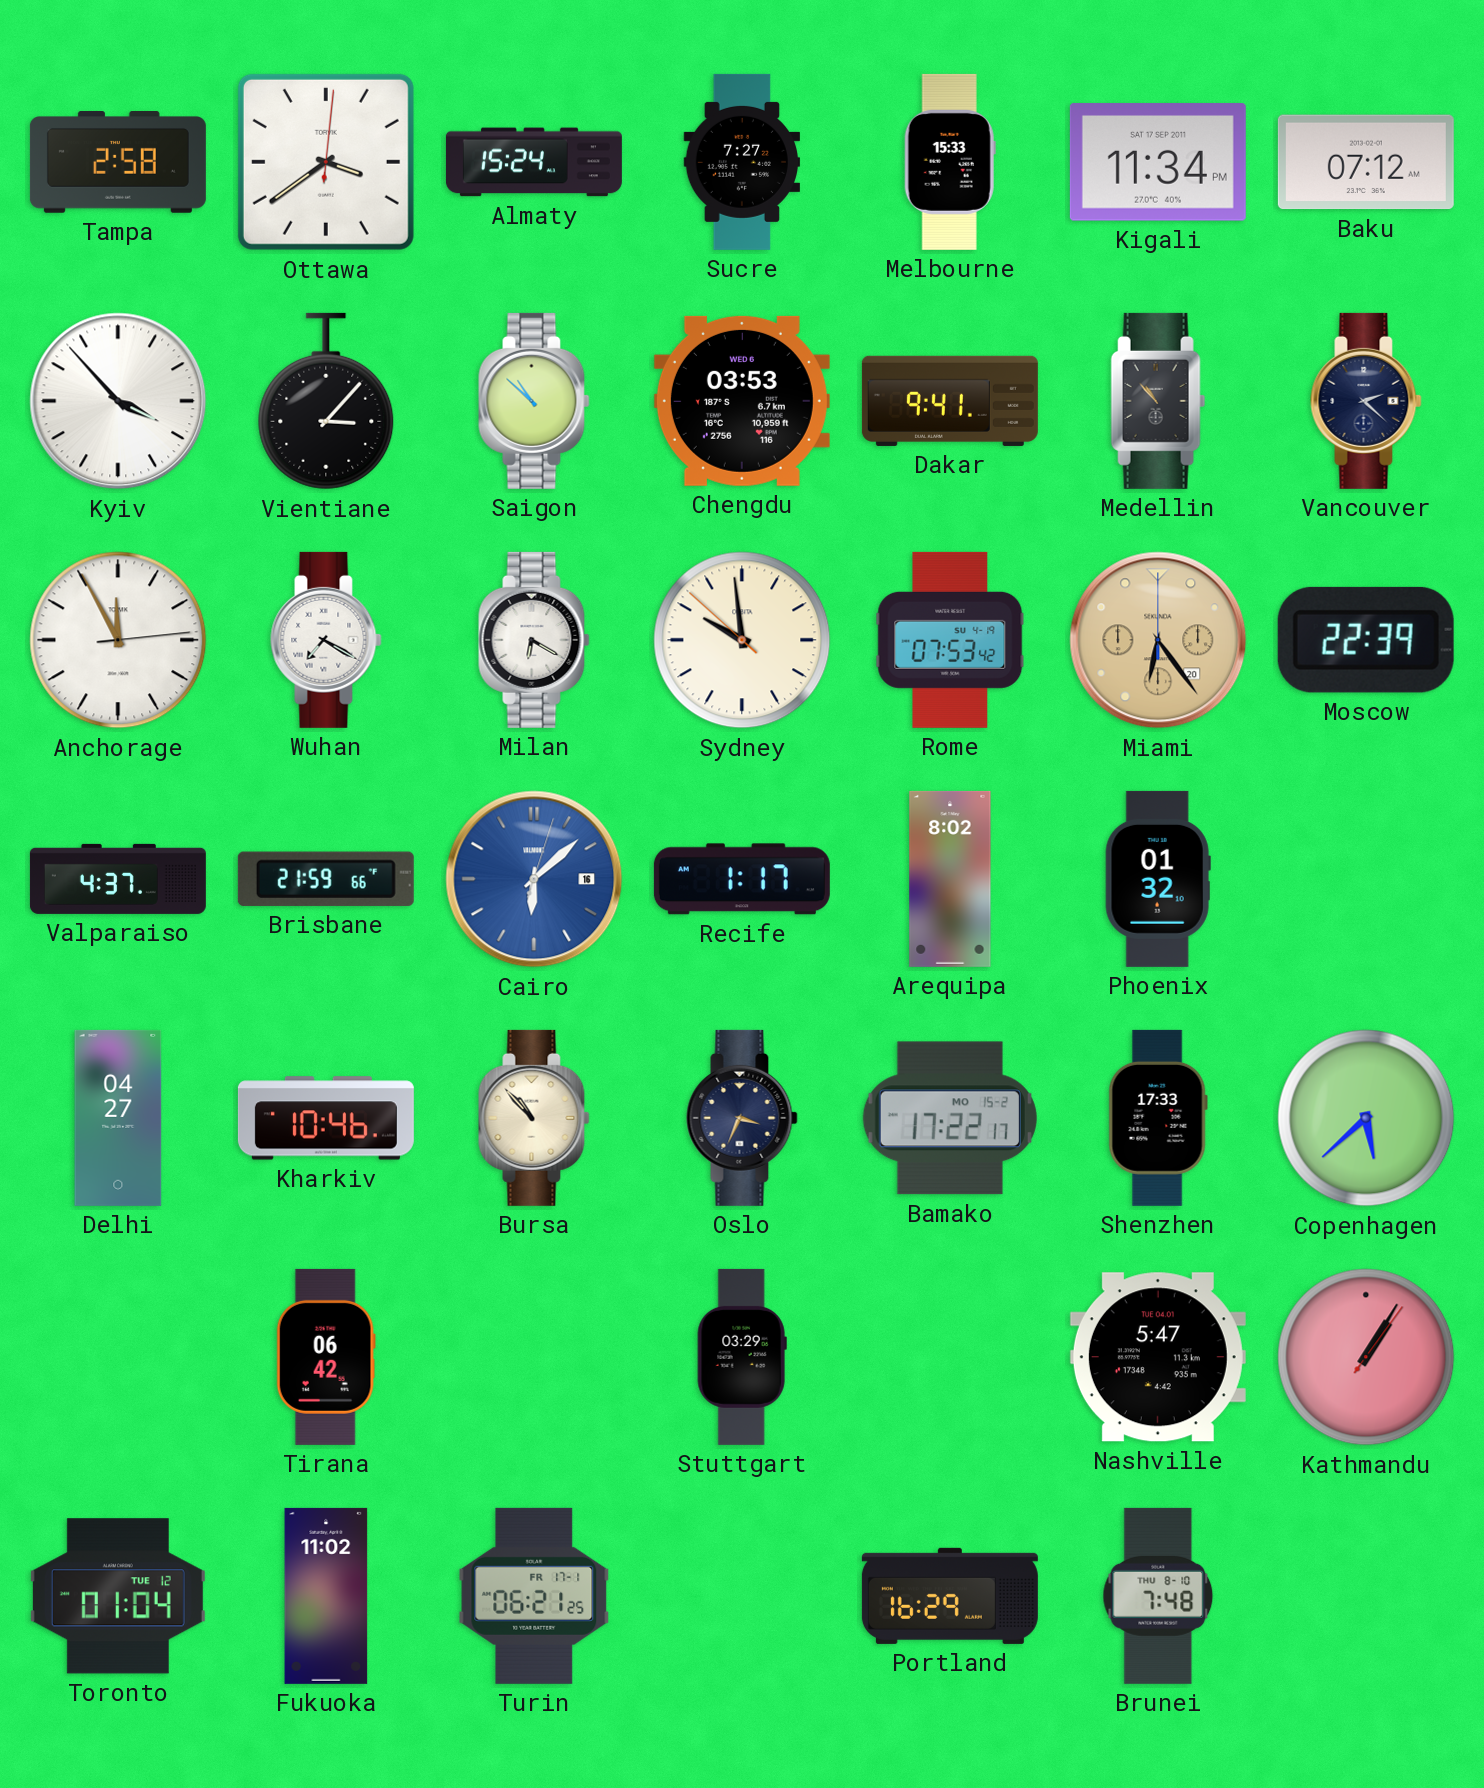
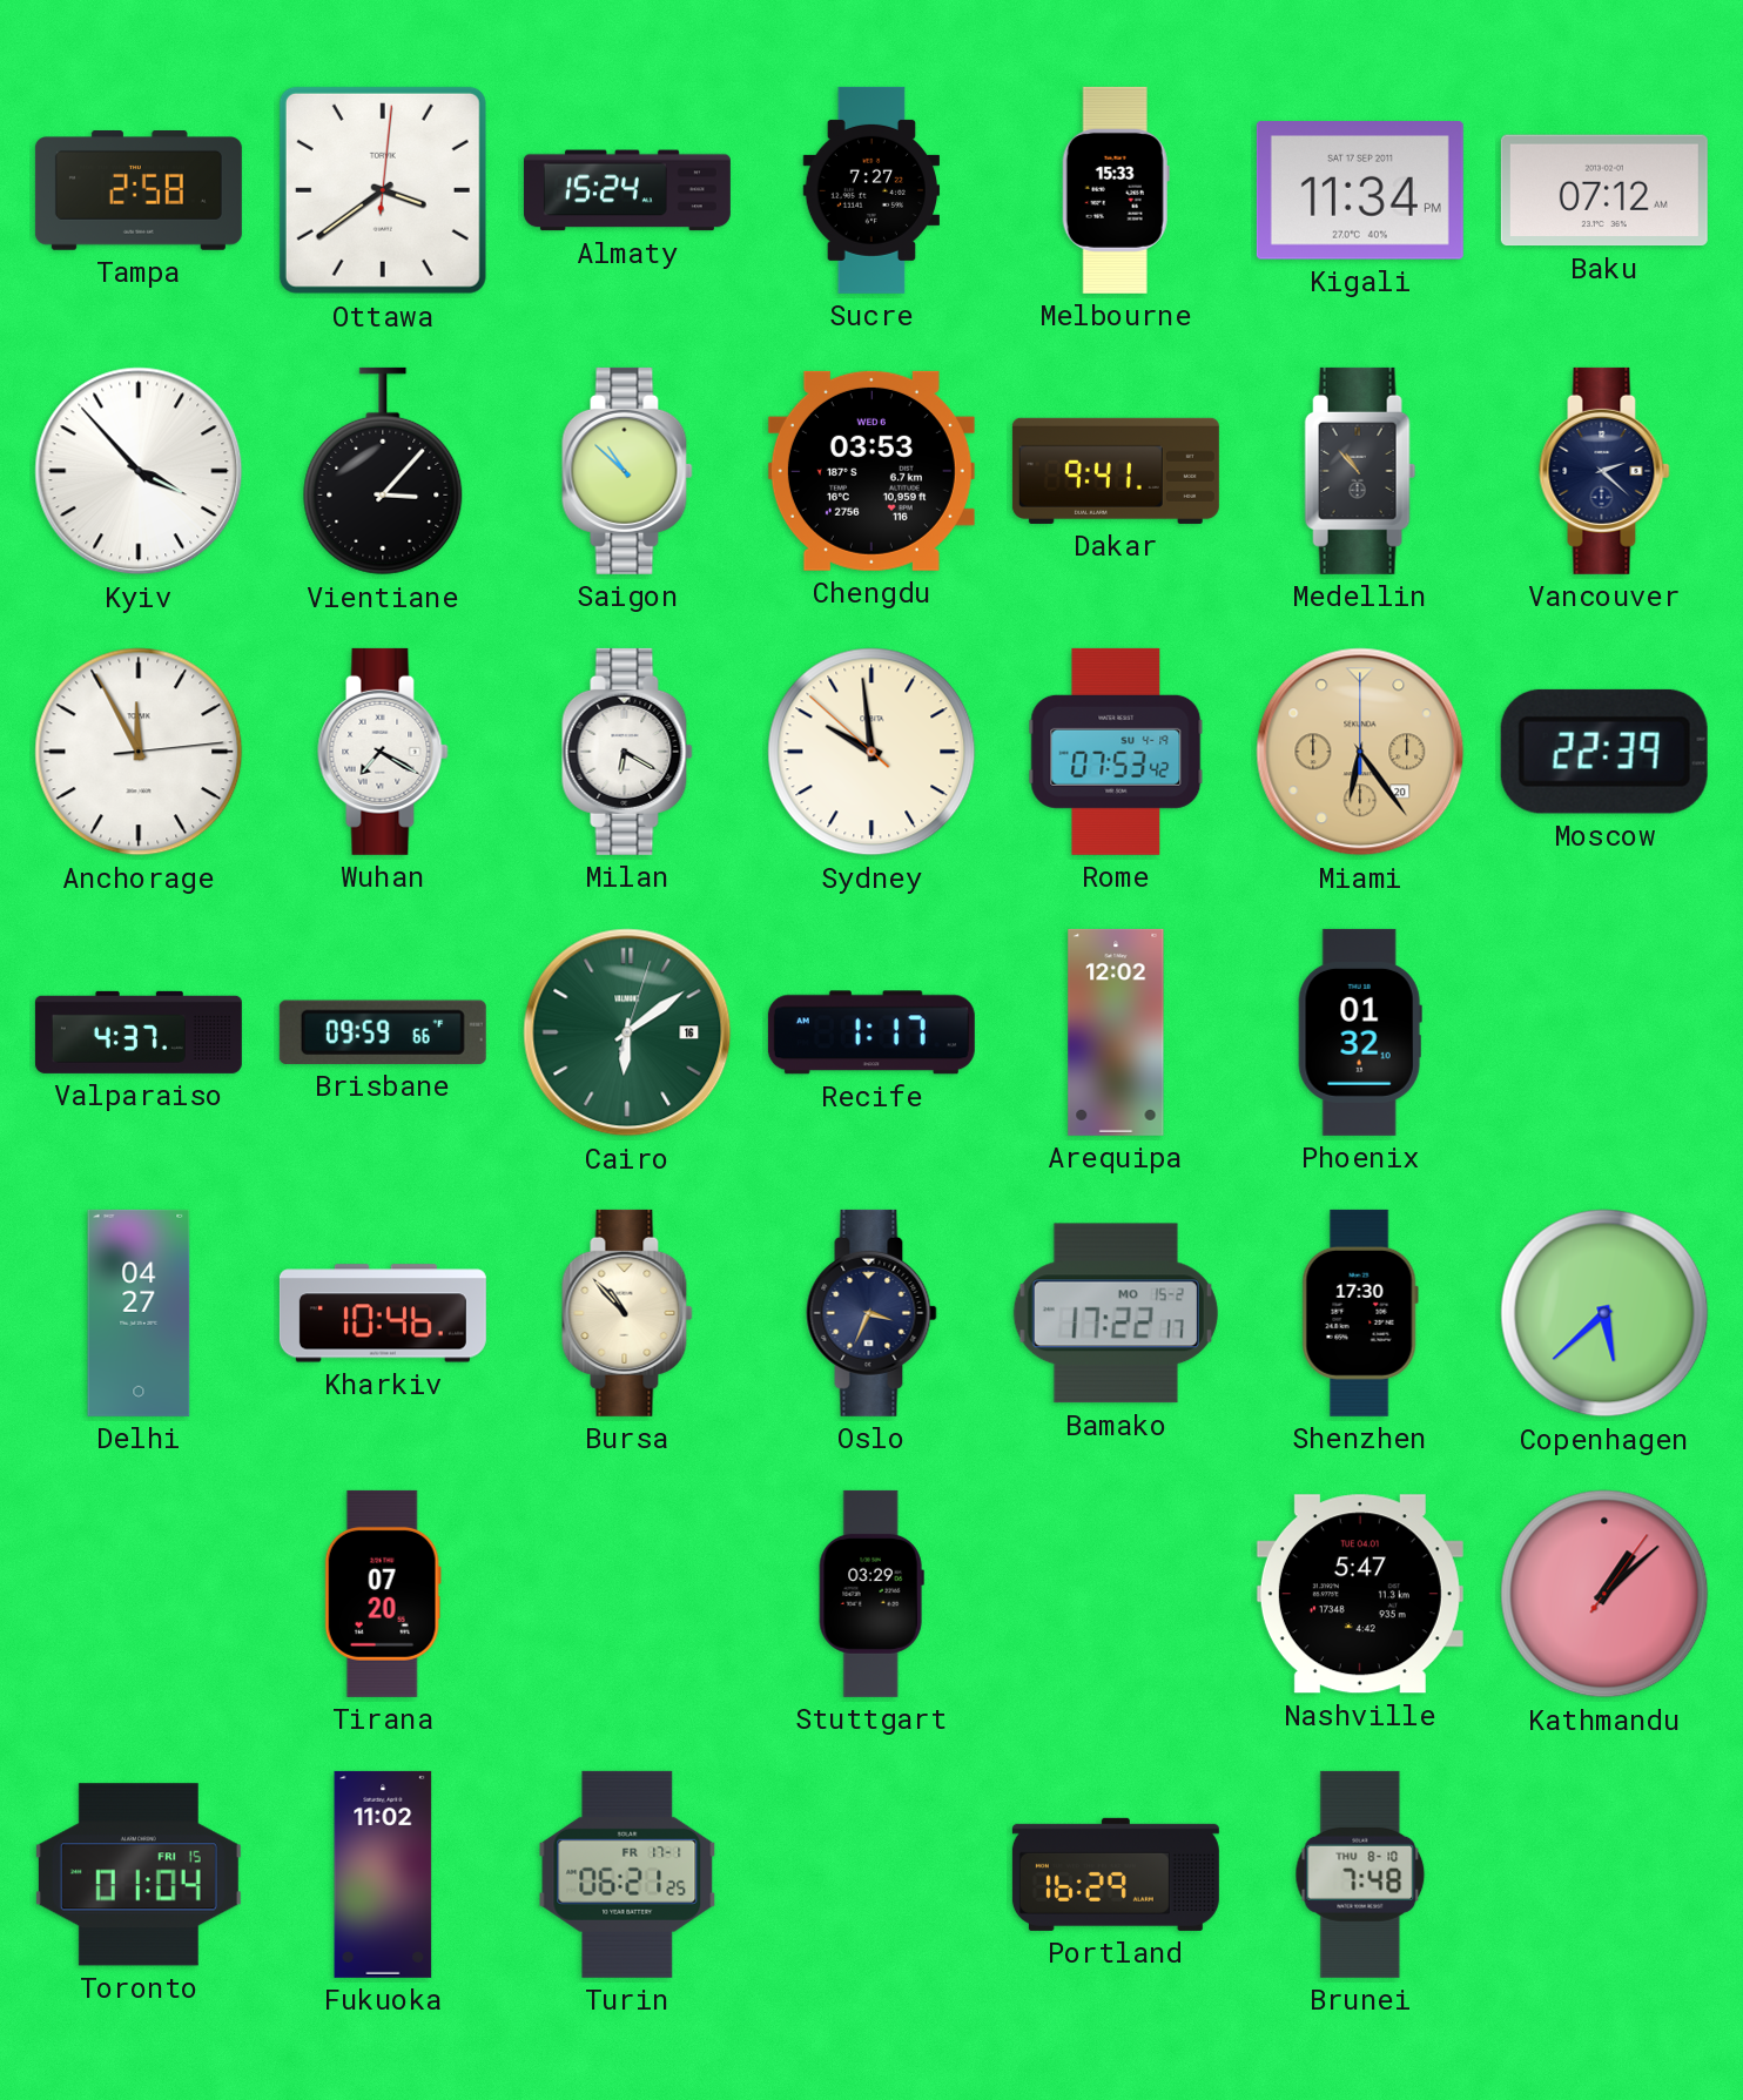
Brisbane: 21:59 -> 09:59 (383, 1032)
Cairo: 6:08 -> 6:09 (627, 1032)
Cairo dial: blue -> green (627, 1032)
Arequipa: 8:02 -> 12:02 (1116, 1032)
Shenzhen: 17:33 -> 17:30 (1360, 1313)
Tirana: 06:42 -> 07:20 (383, 1594)
Kathmandu: 1:05 -> 1:08 (1604, 1594)
Toronto date: TUE 12 -> FRI 15 (139, 1874)
